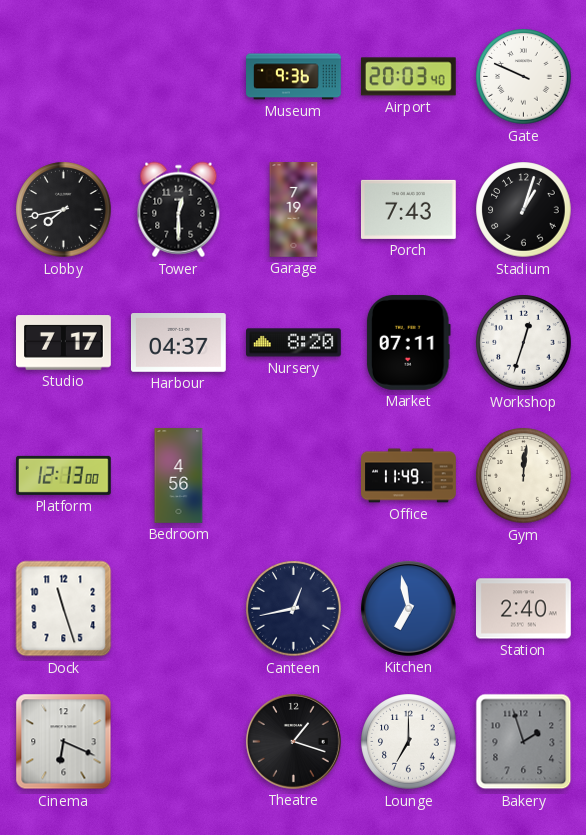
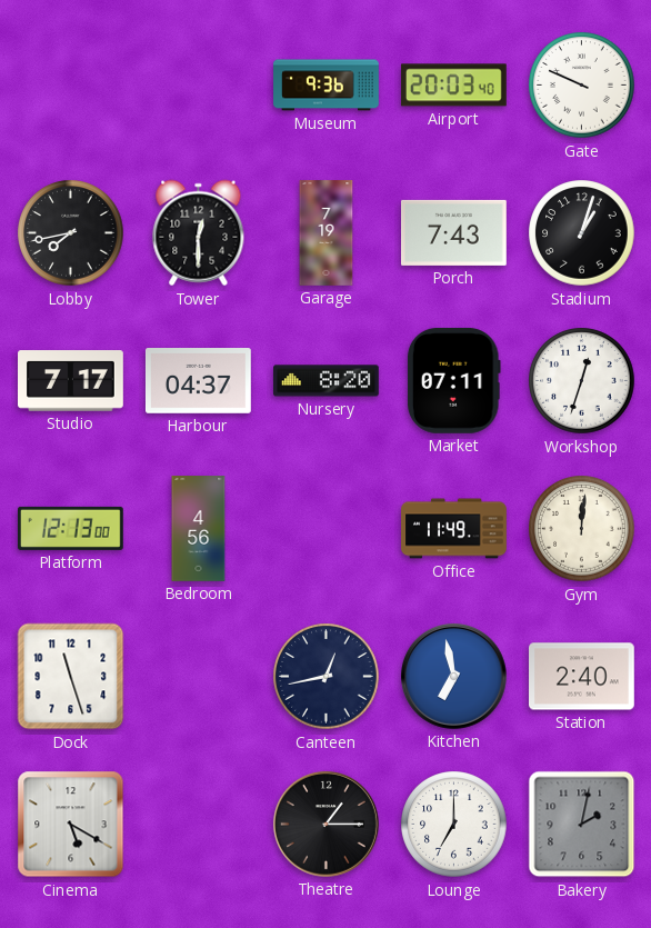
Cinema: 6:19 -> 5:20 (71, 825)
Theatre: 1:18 -> 1:15 (325, 824)
Bakery: 1:57 -> 2:02 (582, 825)
